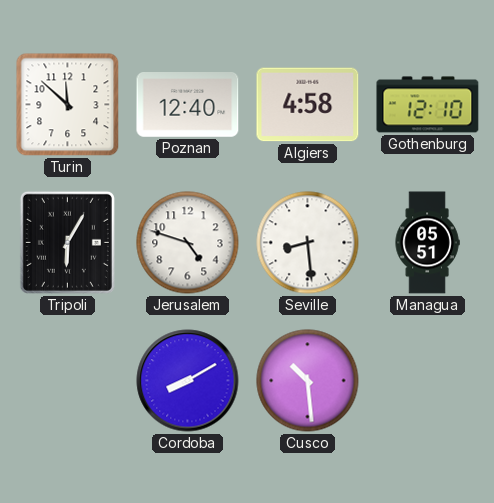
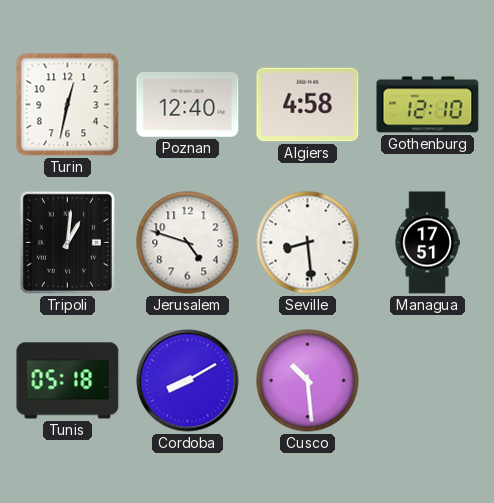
Turin: 11:52 -> 12:32 (68, 105)
Tripoli: 6:05 -> 1:01 (67, 242)
Managua: 05:51 -> 17:51 (427, 243)
Tunis: none -> 05:18 (68, 381)
